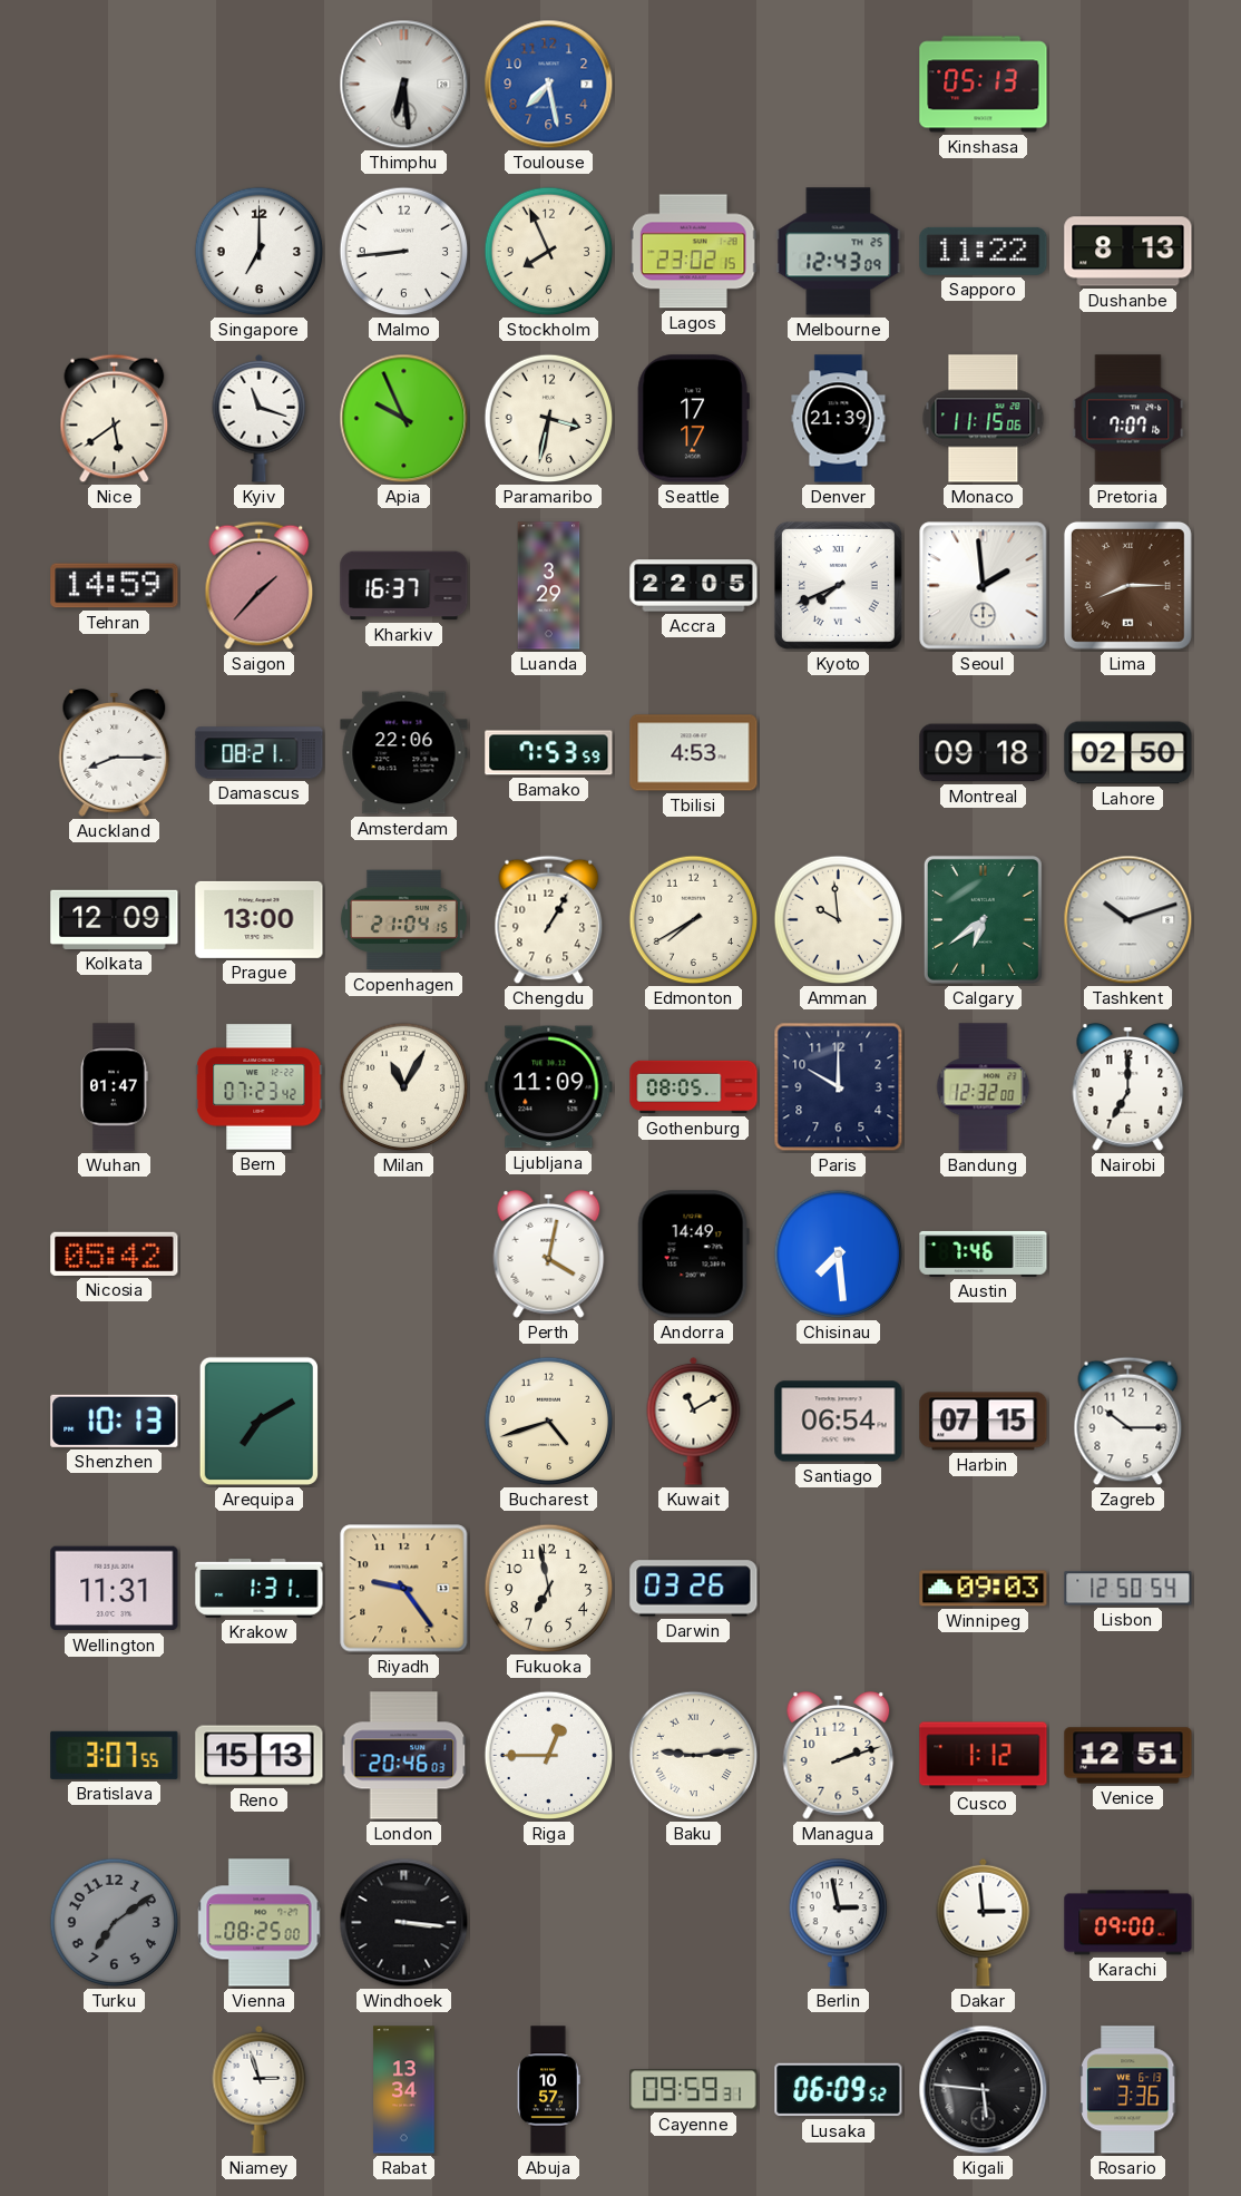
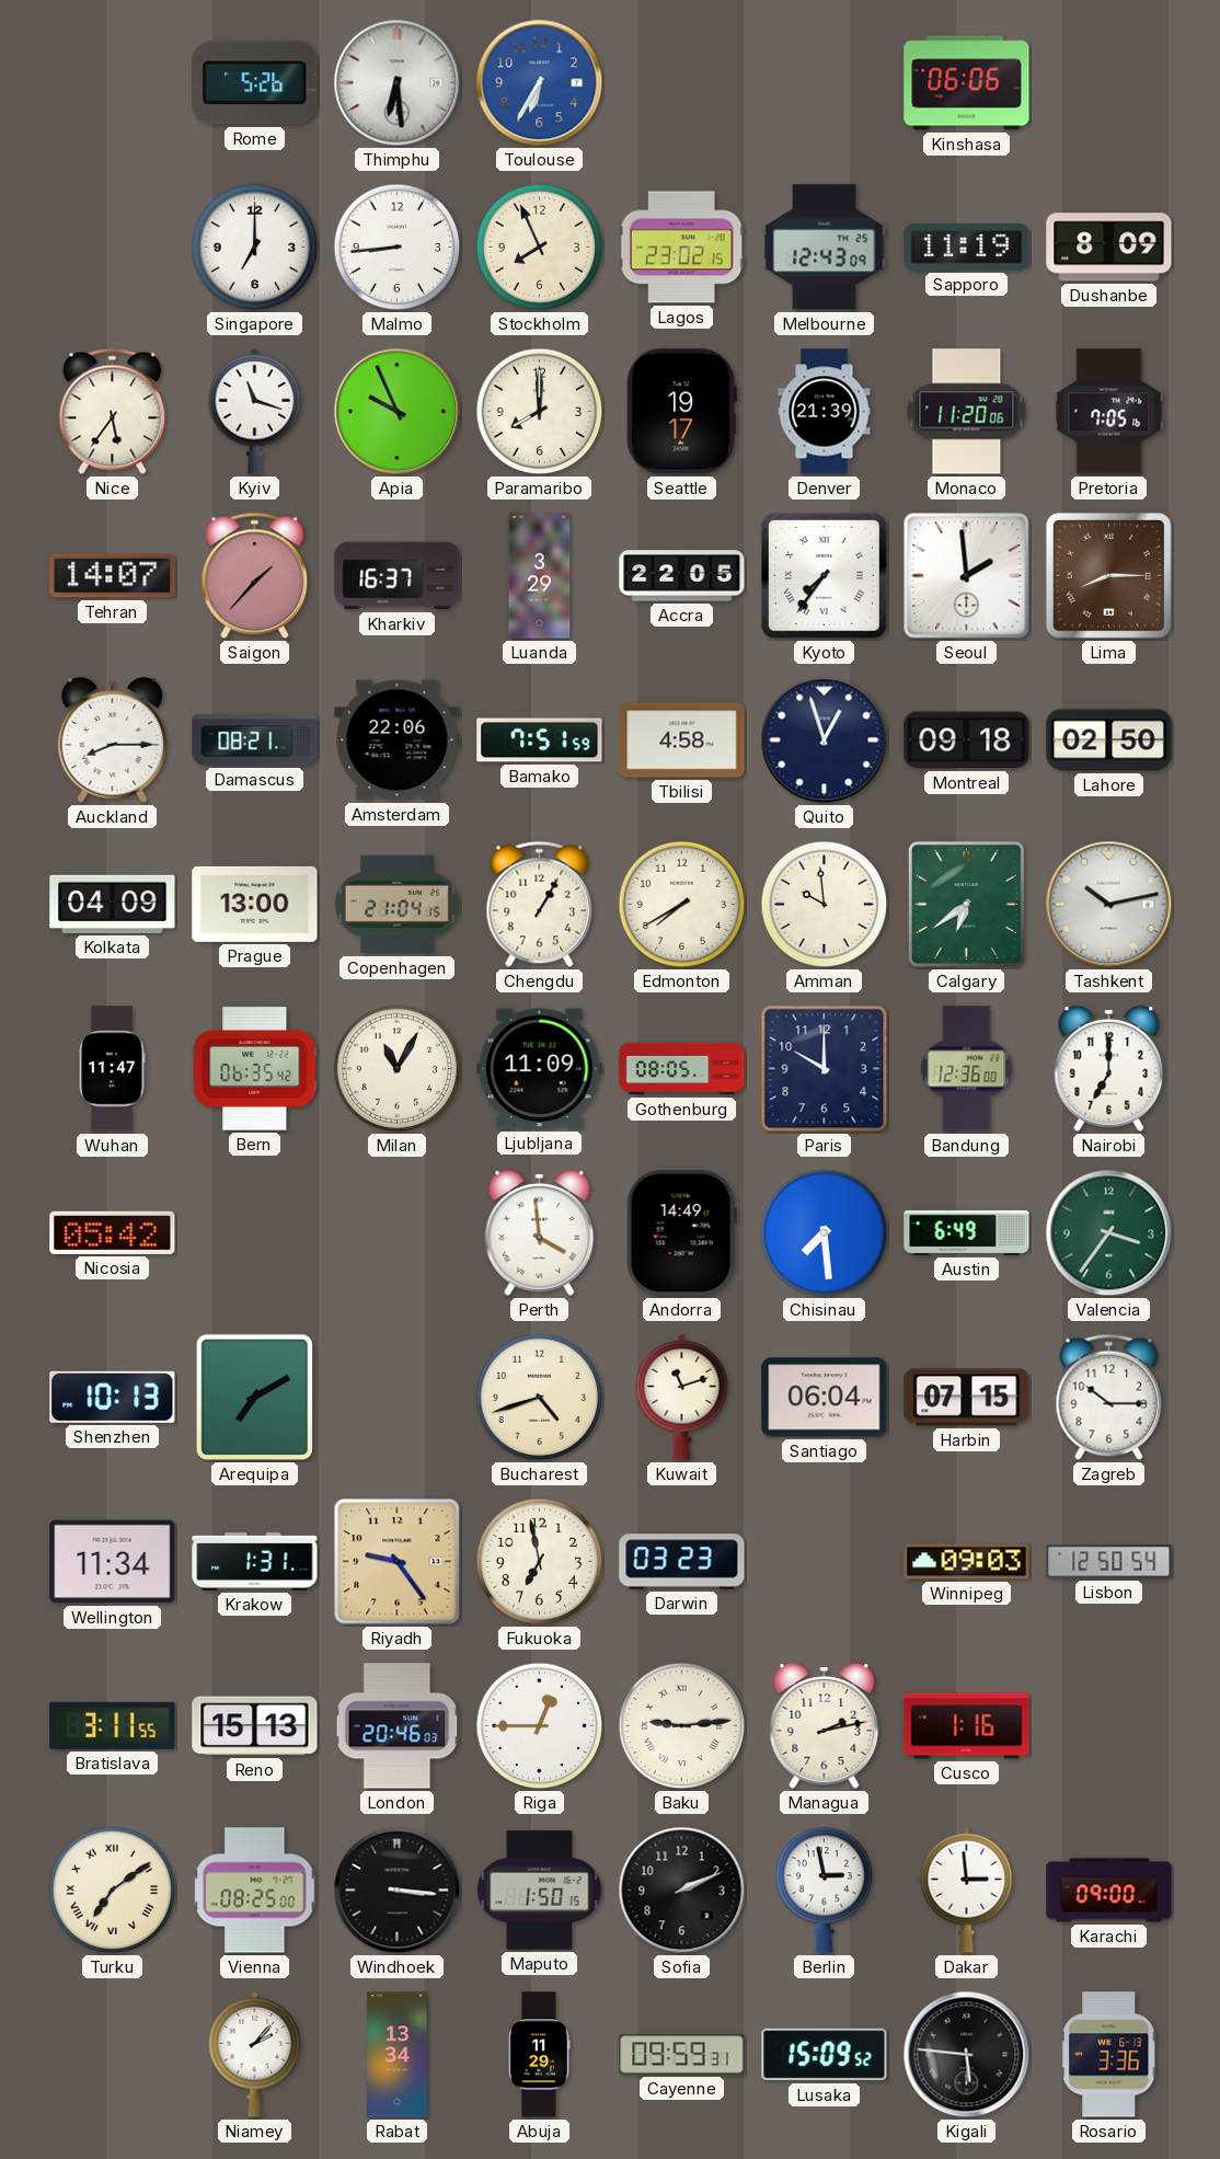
Rome: none -> 5:26 (255, 83)
Toulouse: 7:28 -> 6:35 (540, 83)
Kinshasa: 05:13 -> 06:06 (967, 83)
Sapporo: 11:22 -> 11:19 (967, 246)
Dushanbe: 8:13 -> 8:09 (1109, 248)
Nice: 5:39 -> 5:36 (113, 412)
Paramaribo: 3:32 -> 8:00 (540, 412)
Seattle: 17:17 -> 19:17 (681, 412)
Monaco: 11:15 -> 11:20 (967, 412)
Pretoria: 7:07 -> 7:05 (1109, 412)
Tehran: 14:59 -> 14:07 (113, 576)
Kyoto: 7:41 -> 7:36 (824, 575)
Bamako: 7:53 -> 7:51 (540, 740)
Tbilisi: 4:53 -> 4:58 (682, 740)
Quito: none -> 12:57 (825, 740)
Kolkata: 12:09 -> 04:09 (113, 904)
Tashkent: 10:12 -> 10:13 (1109, 905)
Wuhan: 01:47 -> 11:47 (112, 1069)
Bern: 07:23 -> 06:35 (255, 1069)
Bandung: 12:32 -> 12:36 (967, 1069)
Perth: 4:02 -> 3:59 (540, 1232)
Austin: 7:46 -> 6:49 (967, 1232)
Valencia: none -> 3:36 (1109, 1233)
Kuwait: 11:10 -> 11:12 (682, 1397)
Santiago: 06:54 -> 06:04 (825, 1398)
Wellington: 11:31 -> 11:34 (113, 1562)
Darwin: 03:26 -> 03:23 (682, 1562)
Bratislava: 3:07 -> 3:11 (113, 1725)
Managua: 2:12 -> 2:13 (825, 1725)
Cusco: 1:12 -> 1:16 (967, 1726)
Venice: 12:51 -> none (1128, 1756)
Turku dial: grey -> cream (113, 1891)
Turku numerals: Arabic -> Roman (113, 1891)
Maputo: none -> 1:50 (540, 1891)
Sofia: none -> 2:11 (682, 1891)
Niamey: 2:57 -> 2:07 (255, 2054)
Abuja: 10:57 -> 11:29 (539, 2055)
Lusaka: 06:09 -> 15:09 (825, 2055)
